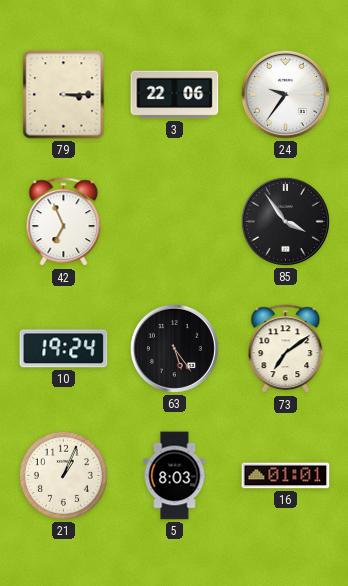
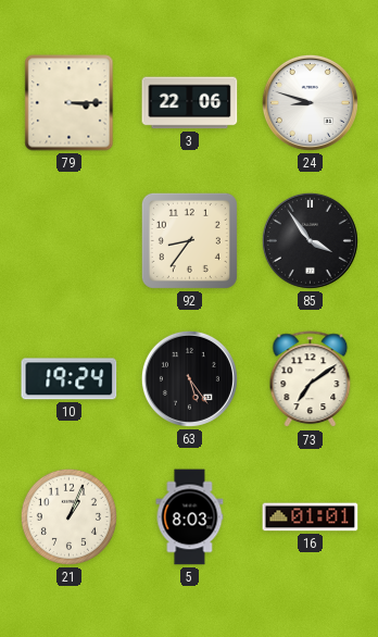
24: 9:36 -> 8:48 (310, 102)
42: 6:56 -> none (64, 222)
92: none -> 8:36 (189, 240)
